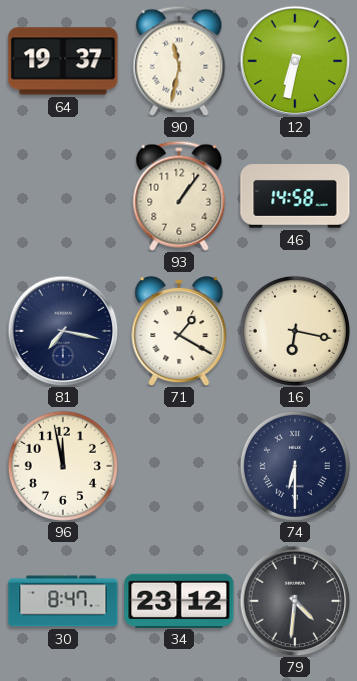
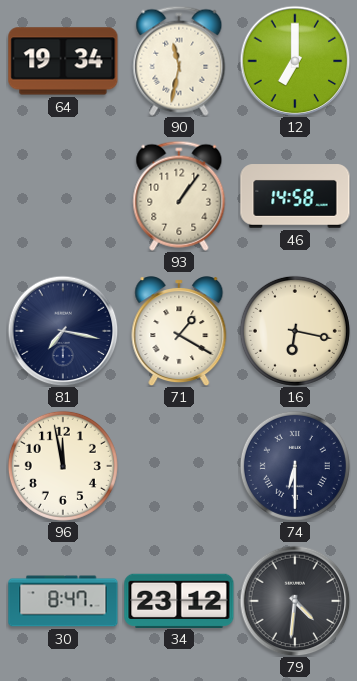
64: 19:37 -> 19:34 (63, 61)
12: 6:32 -> 7:00 (295, 61)
